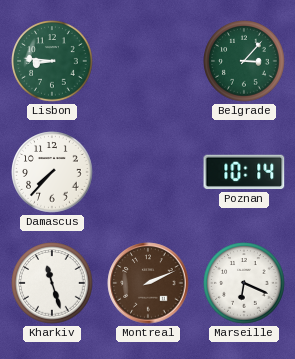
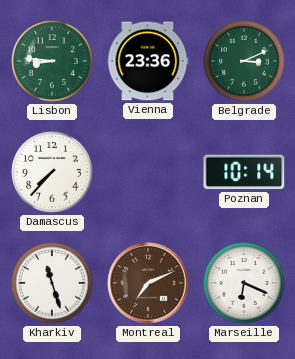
Vienna: none -> 23:36 (148, 61)
Belgrade: 3:07 -> 3:11 (244, 61)
Montreal: 2:11 -> 7:11 (148, 283)
